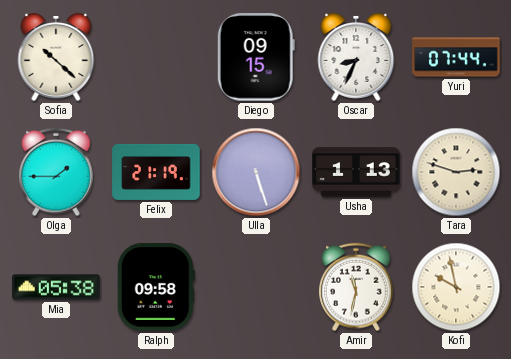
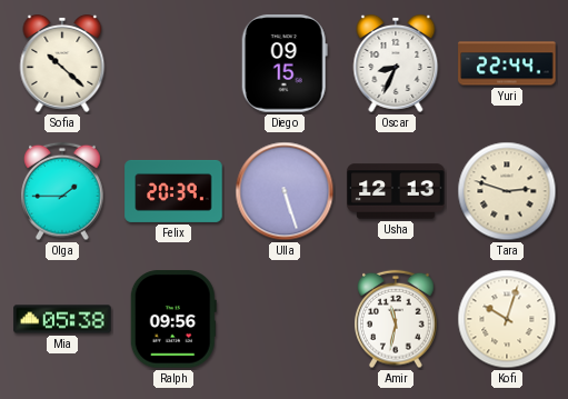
Yuri: 07:44 -> 22:44 (507, 63)
Felix: 21:19 -> 20:39 (173, 191)
Usha: 1:13 -> 12:13 (396, 191)
Ralph: 09:58 -> 09:56 (173, 319)
Kofi: 9:58 -> 10:03 (507, 319)
